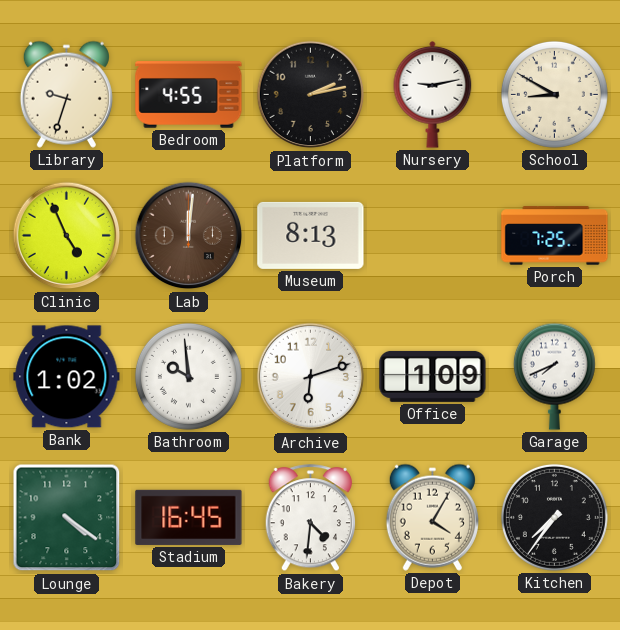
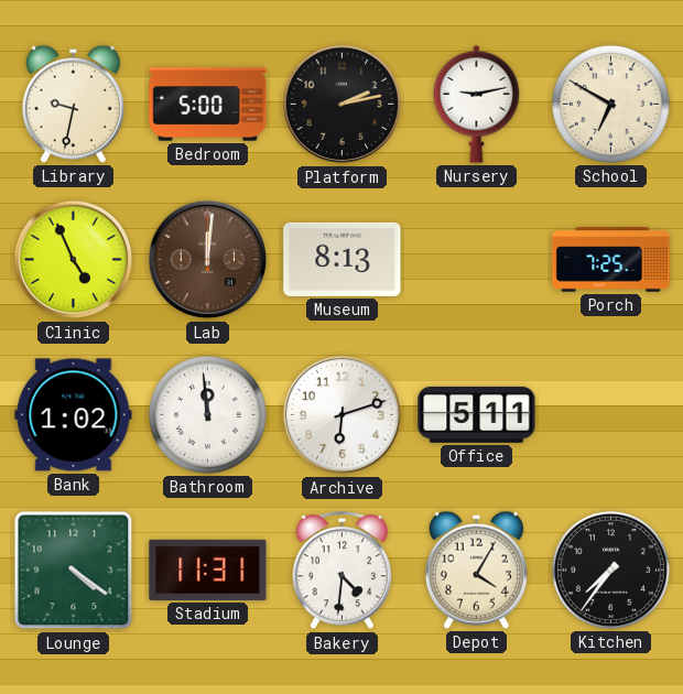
Library: 9:33 -> 9:32 (73, 104)
Bedroom: 4:55 -> 5:00 (208, 105)
School: 8:50 -> 6:50 (610, 104)
Bathroom: 9:59 -> 11:59 (207, 414)
Office: 1:09 -> 5:11 (477, 414)
Garage: 7:41 -> none (554, 376)
Stadium: 16:45 -> 11:31 (208, 570)
